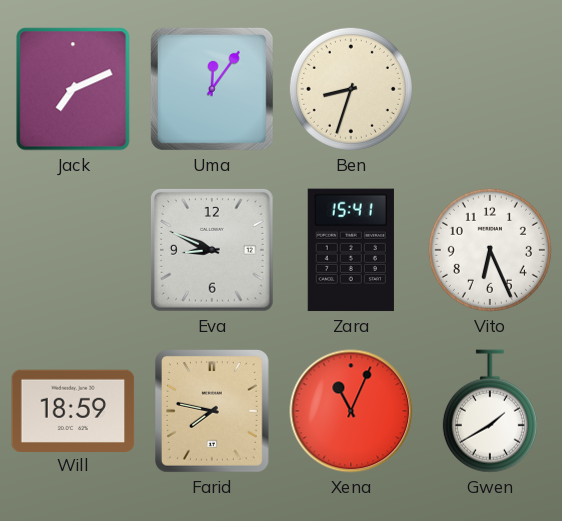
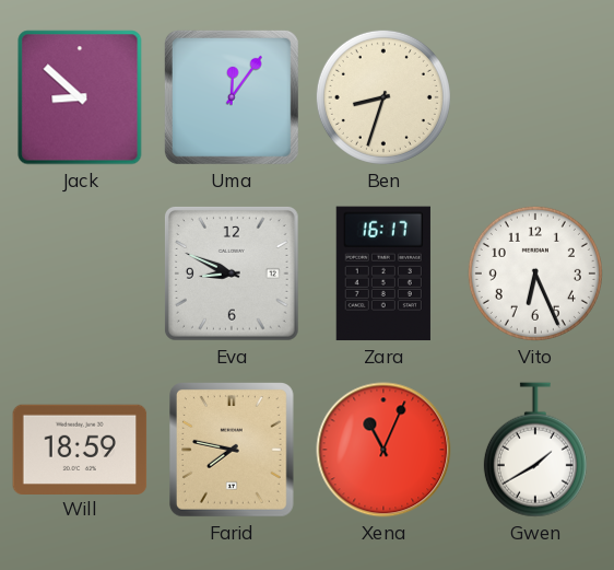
Jack: 7:11 -> 8:52 (80, 97)
Zara: 15:41 -> 16:17 (383, 274)
